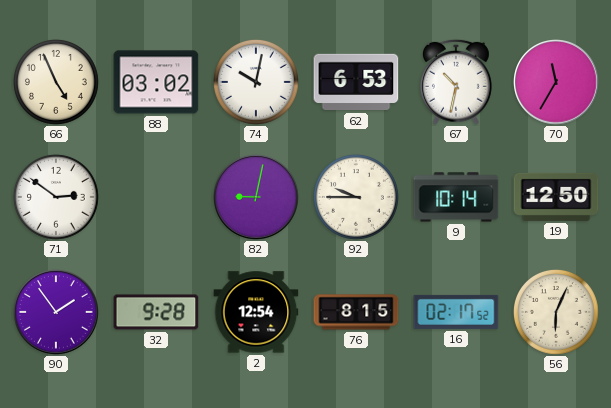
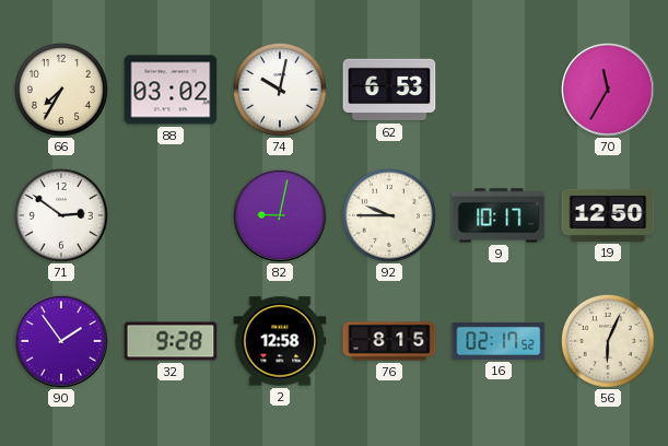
66: 4:56 -> 7:35 (61, 90)
67: 10:32 -> none (456, 82)
9: 10:14 -> 10:17 (499, 215)
2: 12:54 -> 12:58 (280, 341)
